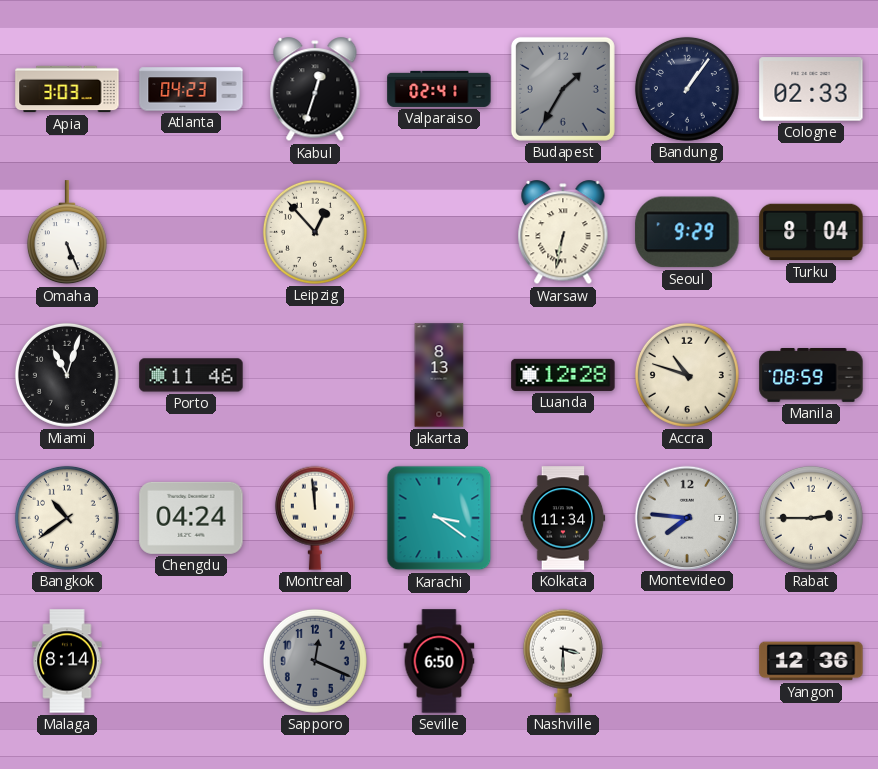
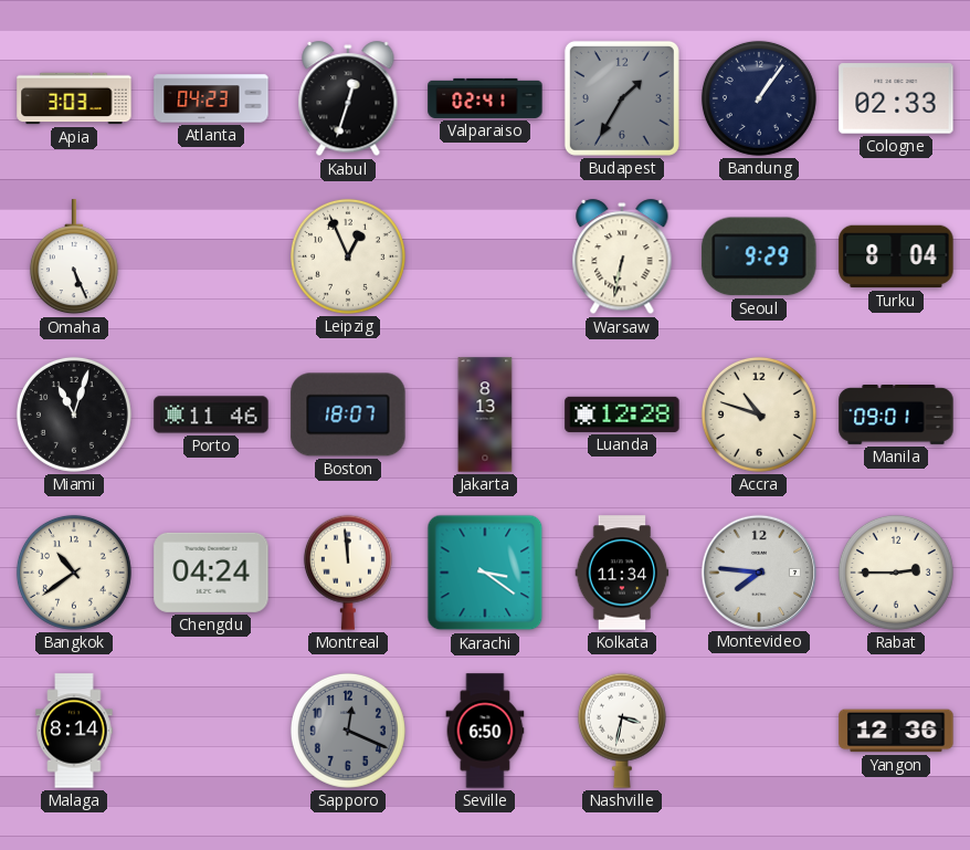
Leipzig: 12:53 -> 12:56 (348, 256)
Boston: none -> 18:07 (348, 414)
Manila: 08:59 -> 09:01 (896, 416)
Nashville: 3:30 -> 3:32 (622, 731)
